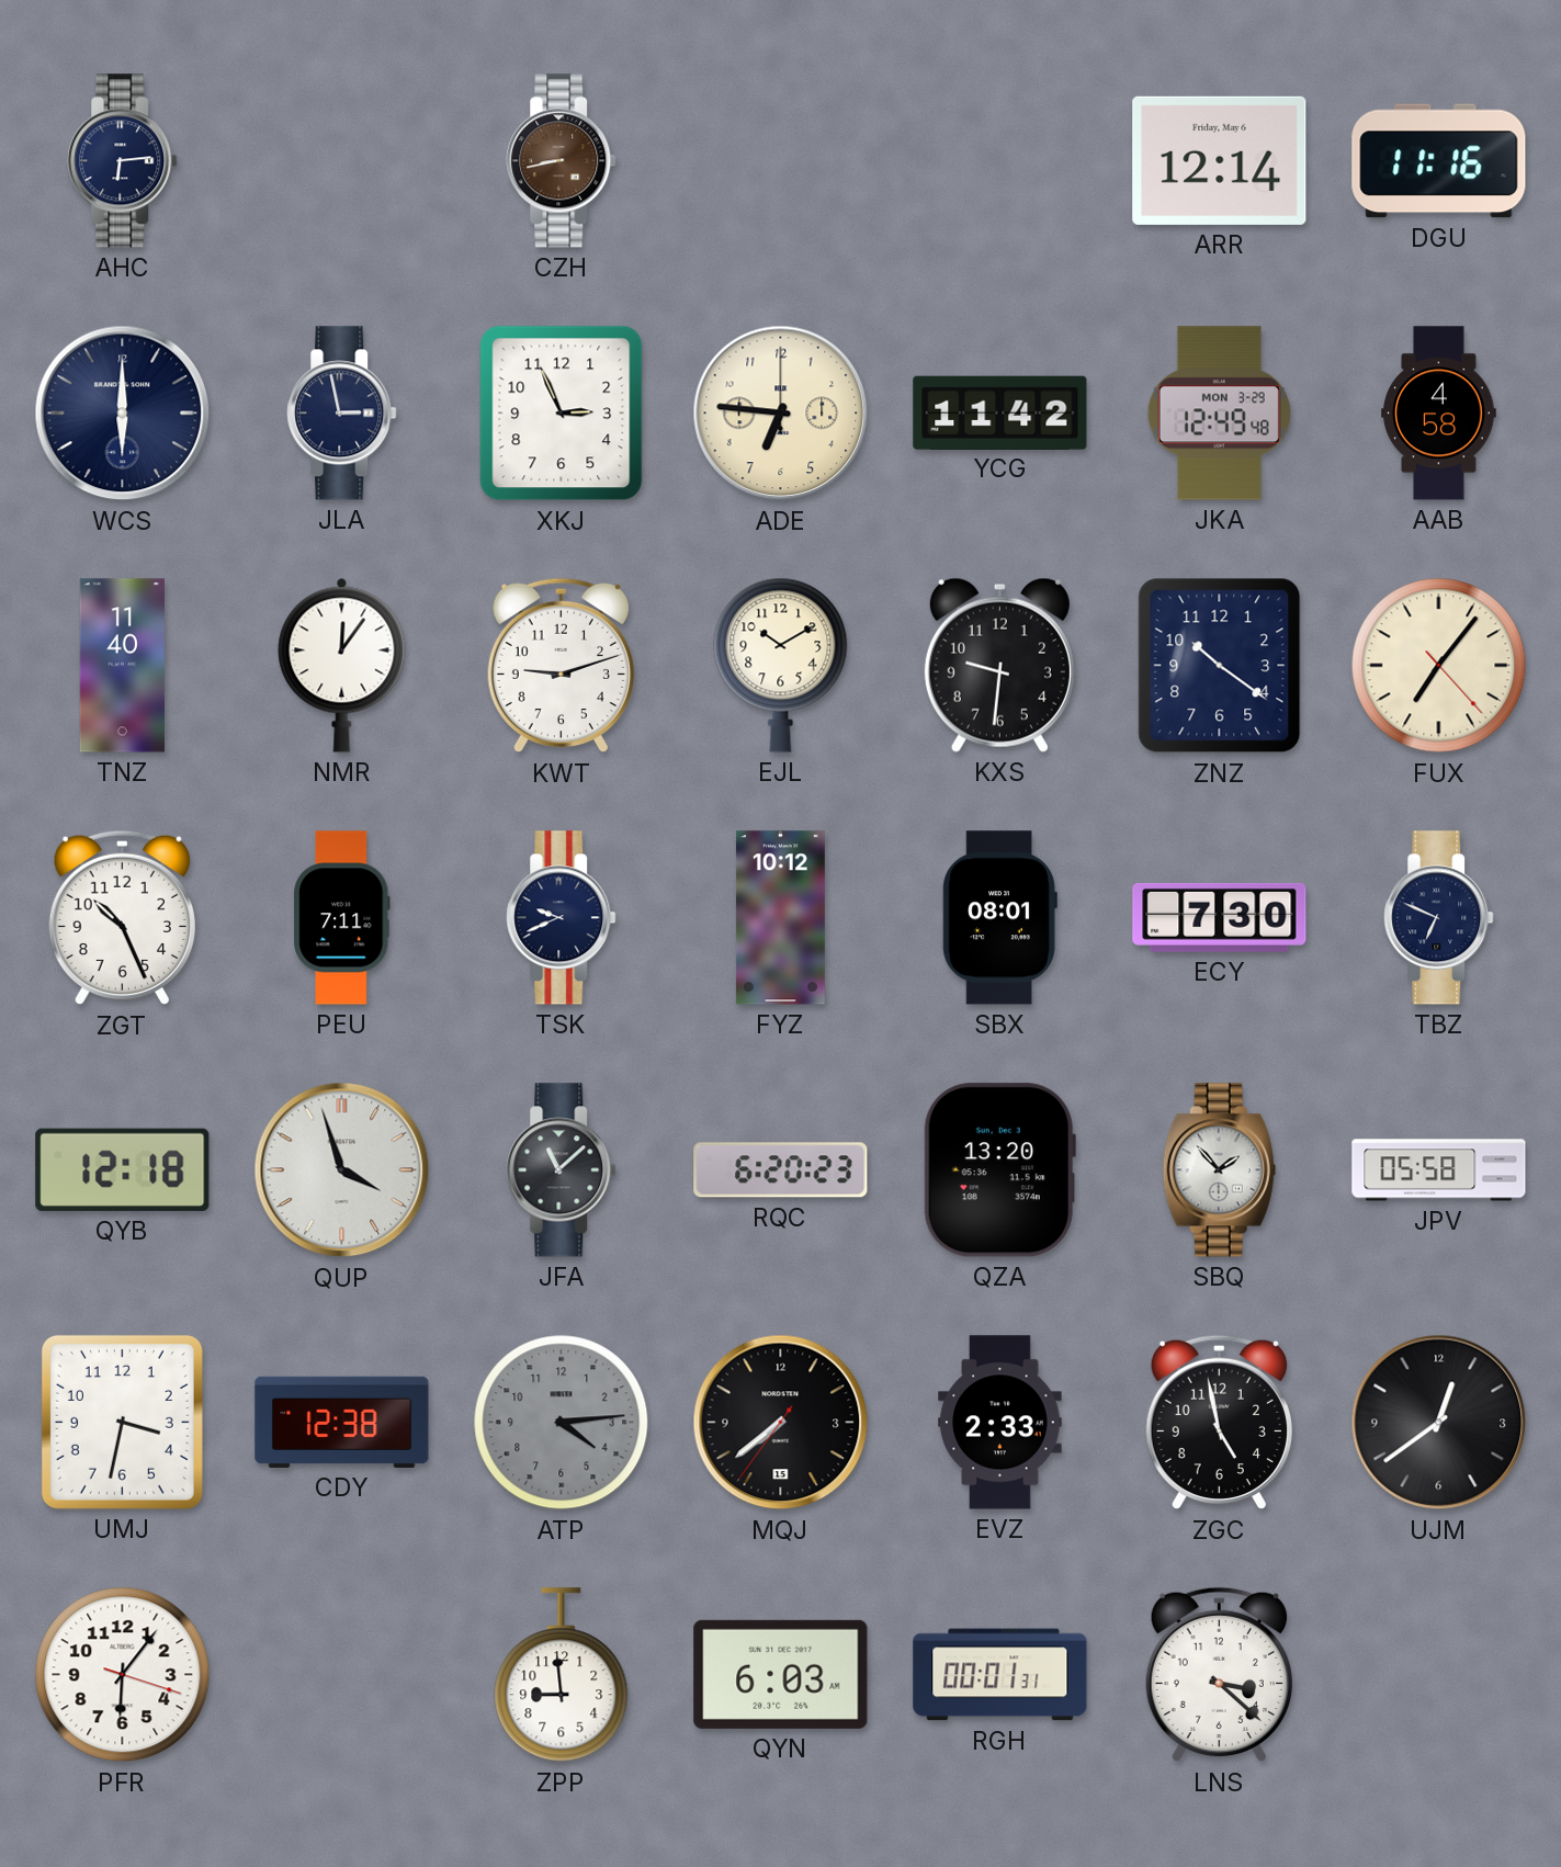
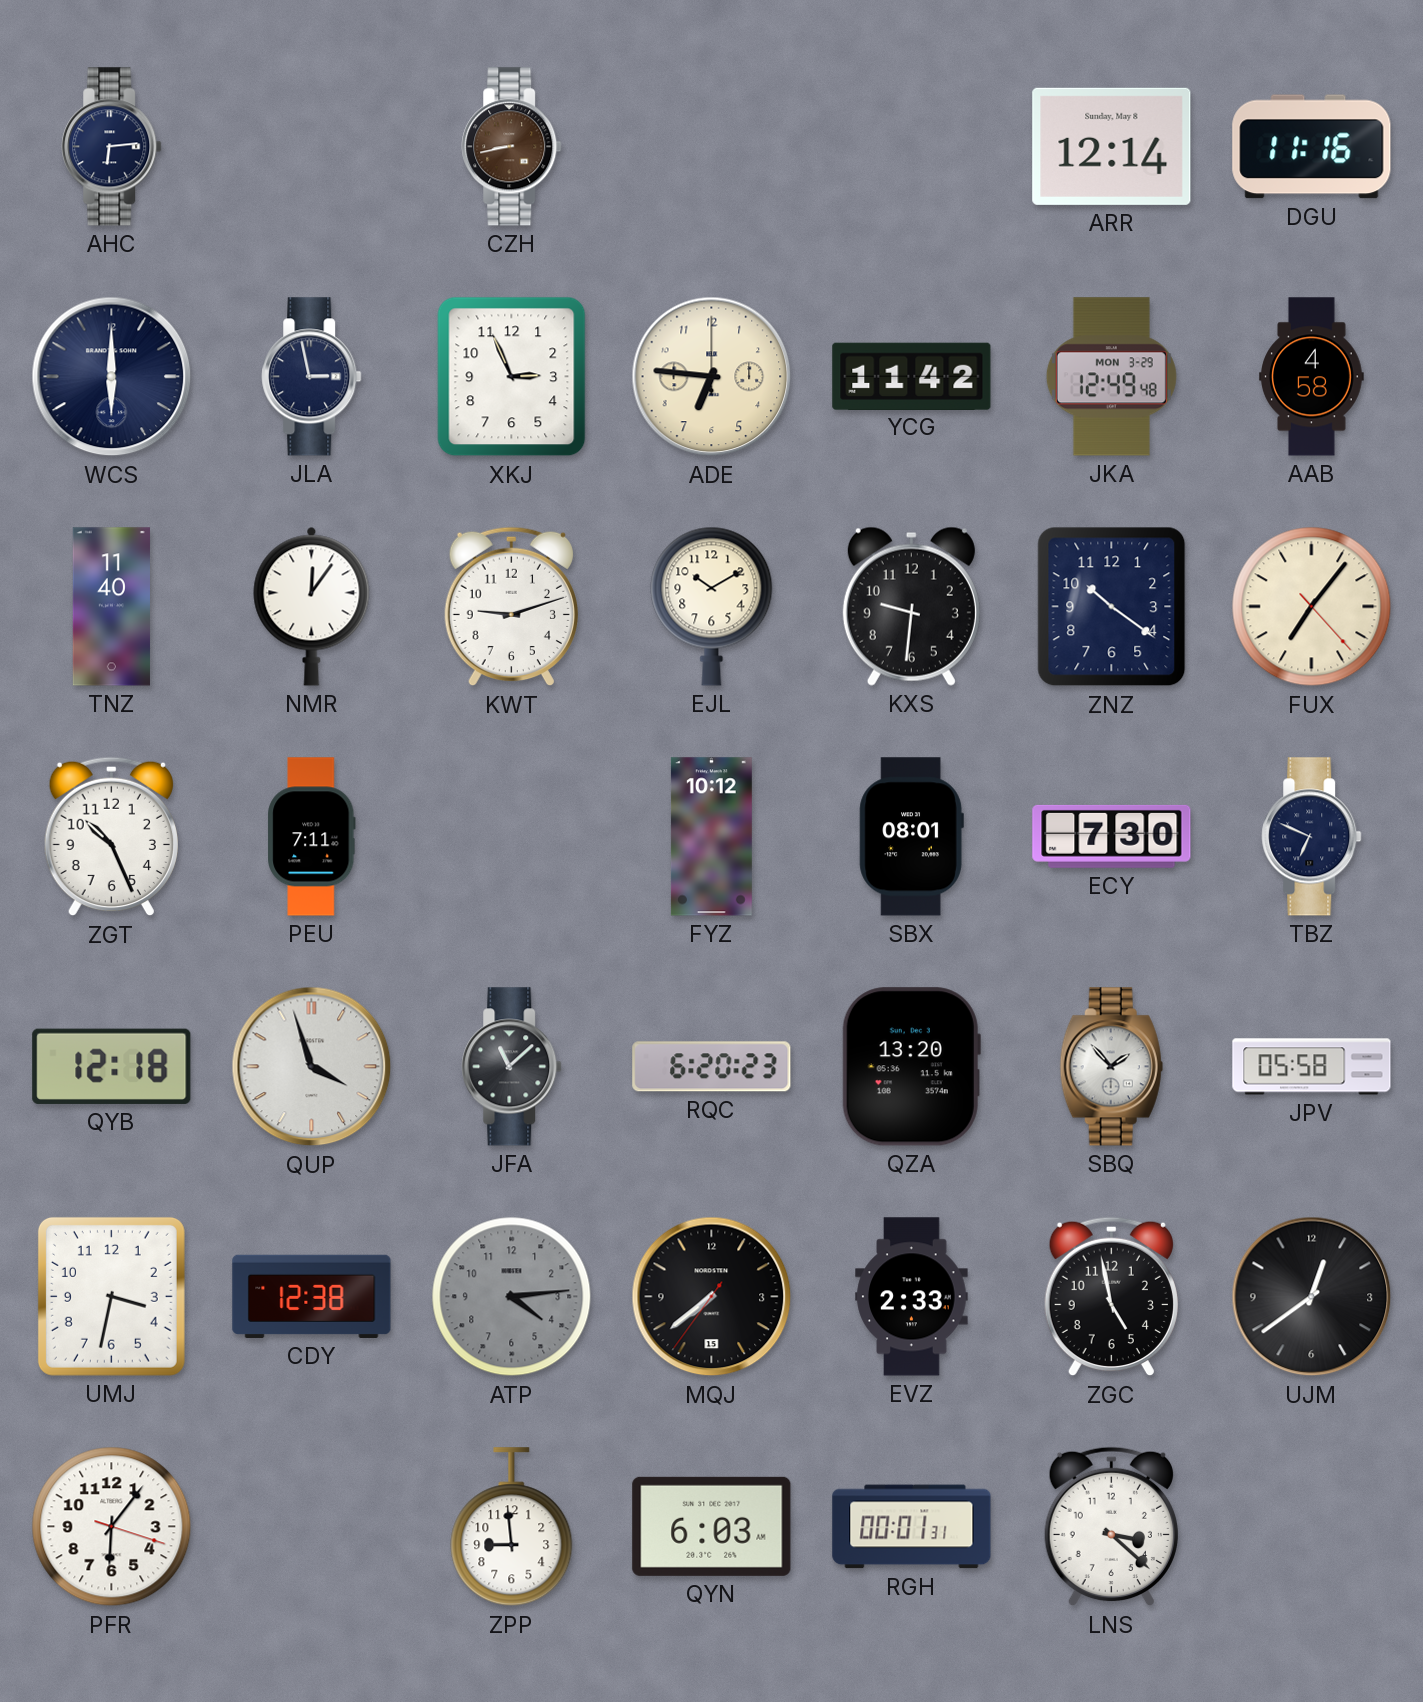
ARR date: Friday, May 6 -> Sunday, May 8 (1112, 146)
TSK: 9:41 -> none (562, 918)
